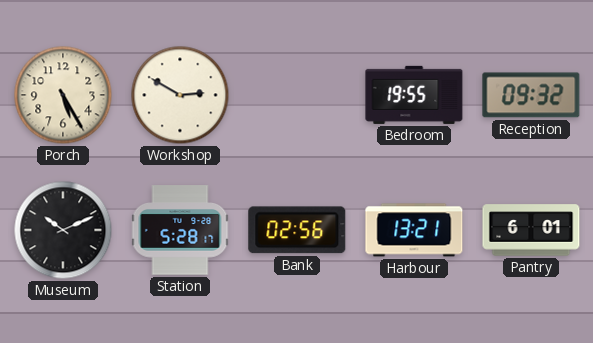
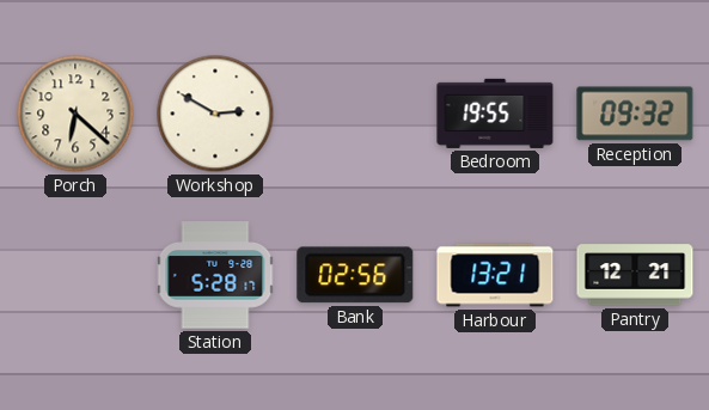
Porch: 5:25 -> 6:22 (75, 114)
Museum: 10:11 -> none (63, 230)
Pantry: 6:01 -> 12:21 (635, 275)
